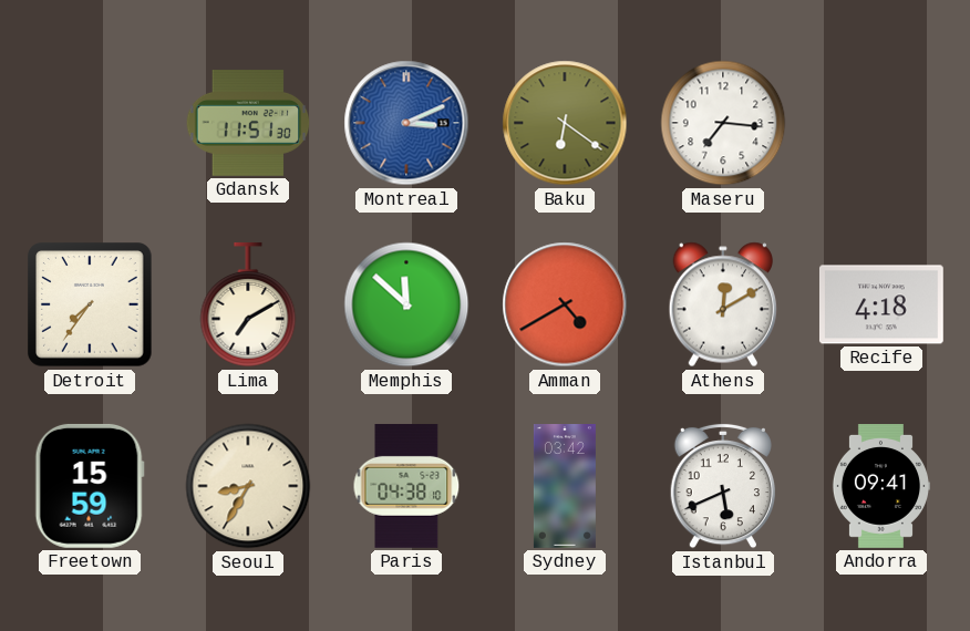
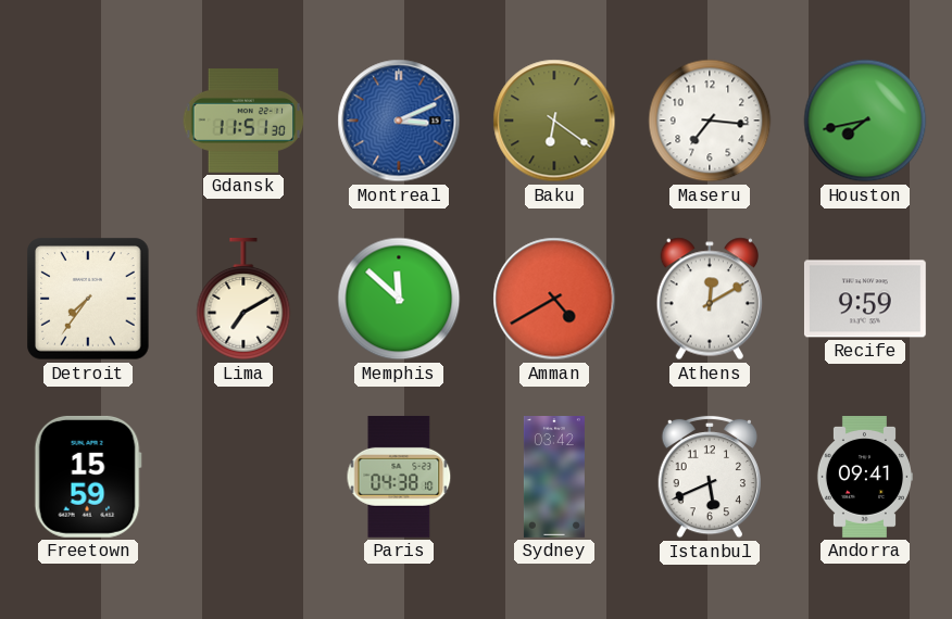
Houston: none -> 7:43 (865, 121)
Recife: 4:18 -> 9:59 (865, 299)
Seoul: 8:35 -> none (248, 486)
